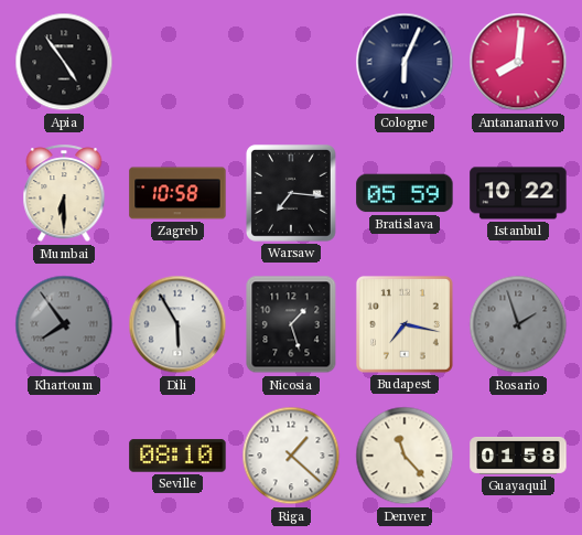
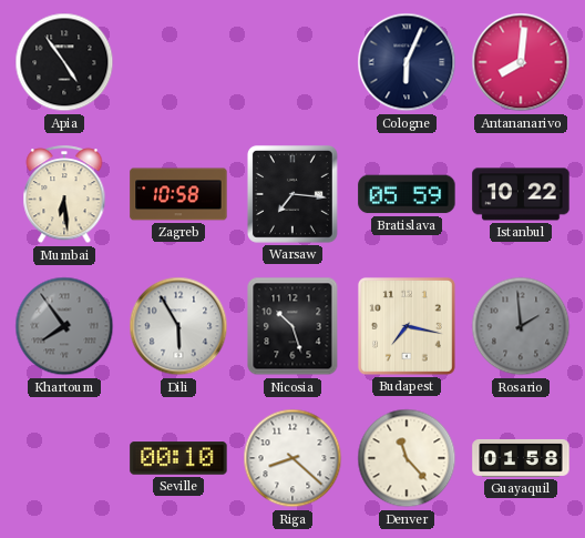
Mumbai: 6:30 -> 6:29 (64, 195)
Nicosia: 1:27 -> 10:27 (292, 326)
Rosario: 1:57 -> 1:59 (521, 326)
Seville: 08:10 -> 00:10 (178, 458)
Riga: 1:22 -> 8:22 (292, 458)
